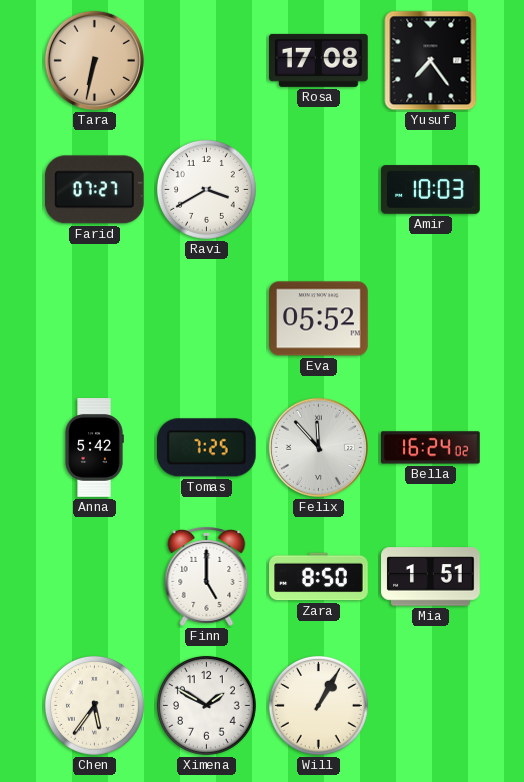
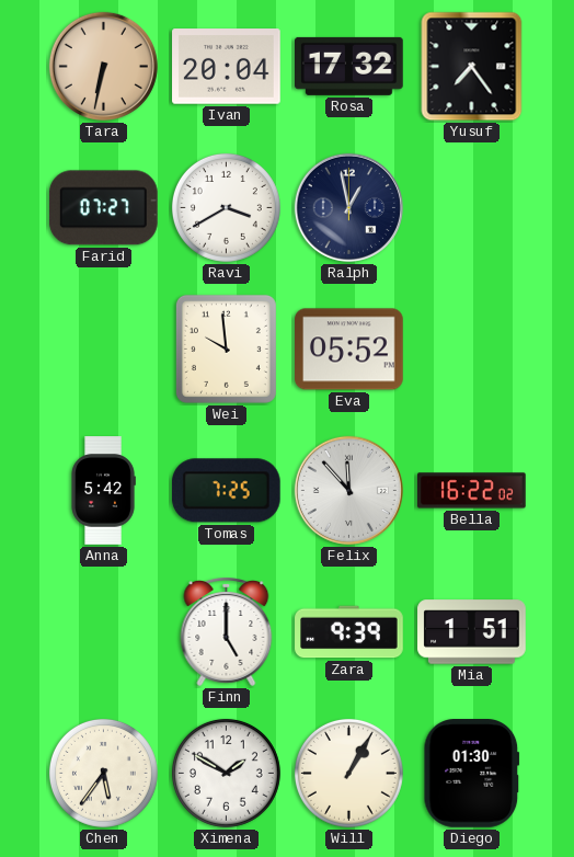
Ivan: none -> 20:04 (227, 67)
Rosa: 17:08 -> 17:32 (349, 66)
Ralph: none -> 12:58 (348, 207)
Amir: 10:03 -> none (431, 190)
Wei: none -> 9:59 (226, 348)
Bella: 16:24 -> 16:22 (472, 491)
Zara: 8:50 -> 9:39 (349, 632)
Diego: none -> 01:30 (472, 774)
